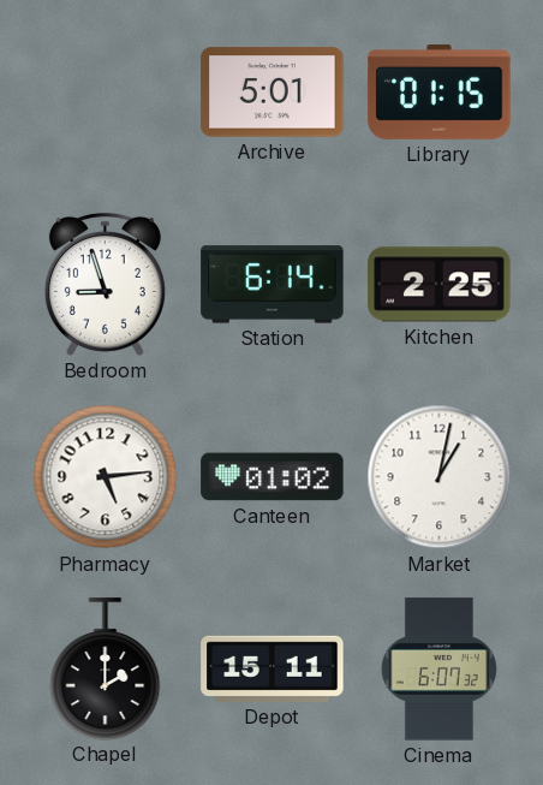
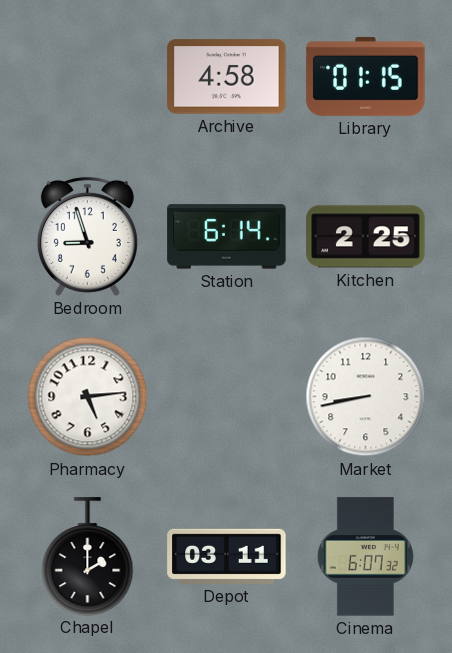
Archive: 5:01 -> 4:58 (227, 77)
Canteen: 01:02 -> none (273, 477)
Market: 1:02 -> 8:43 (366, 397)
Depot: 15:11 -> 03:11 (227, 556)
